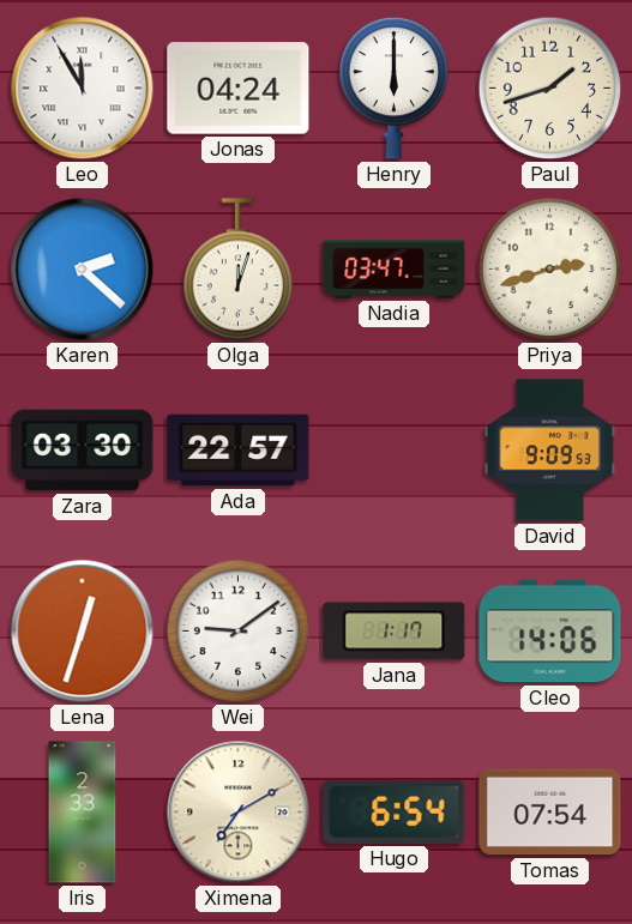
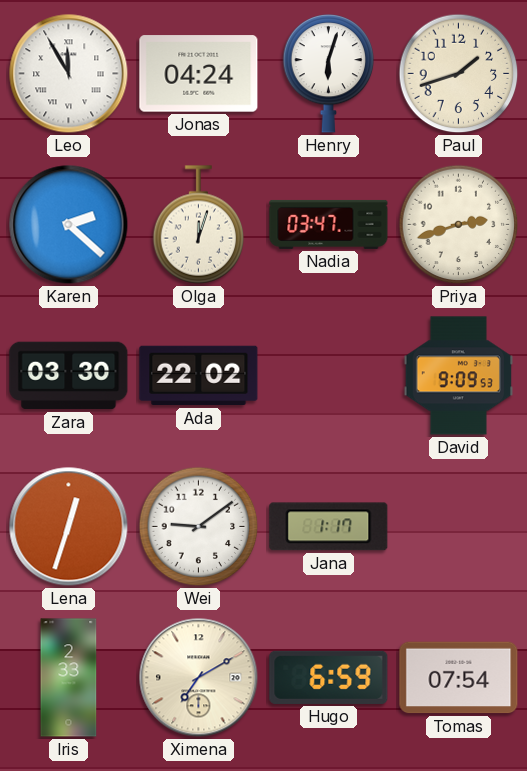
Henry: 6:00 -> 6:03 (329, 74)
Ada: 22:57 -> 22:02 (199, 376)
Cleo: 14:06 -> none (550, 632)
Hugo: 6:54 -> 6:59 (329, 677)
